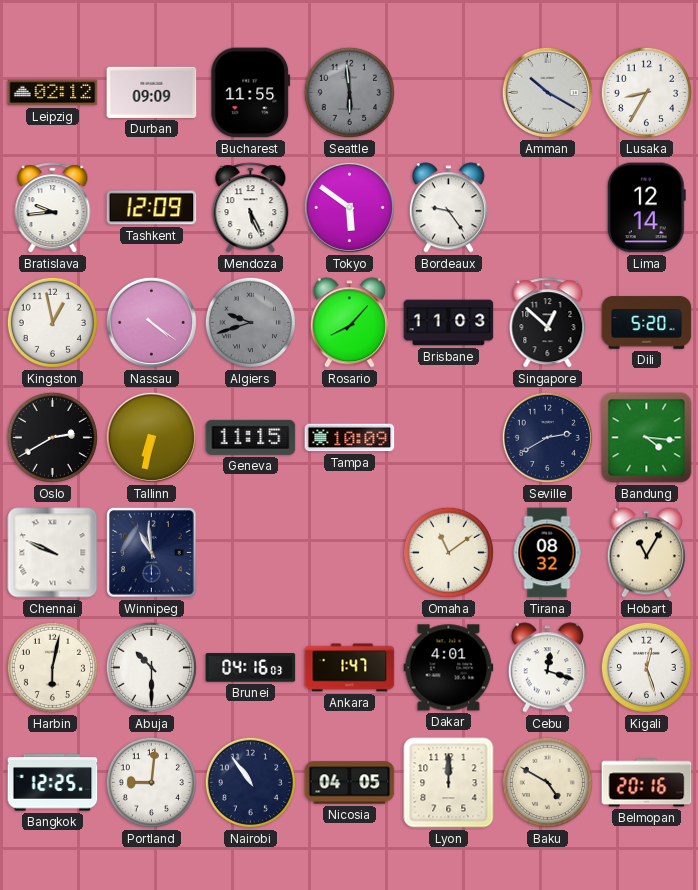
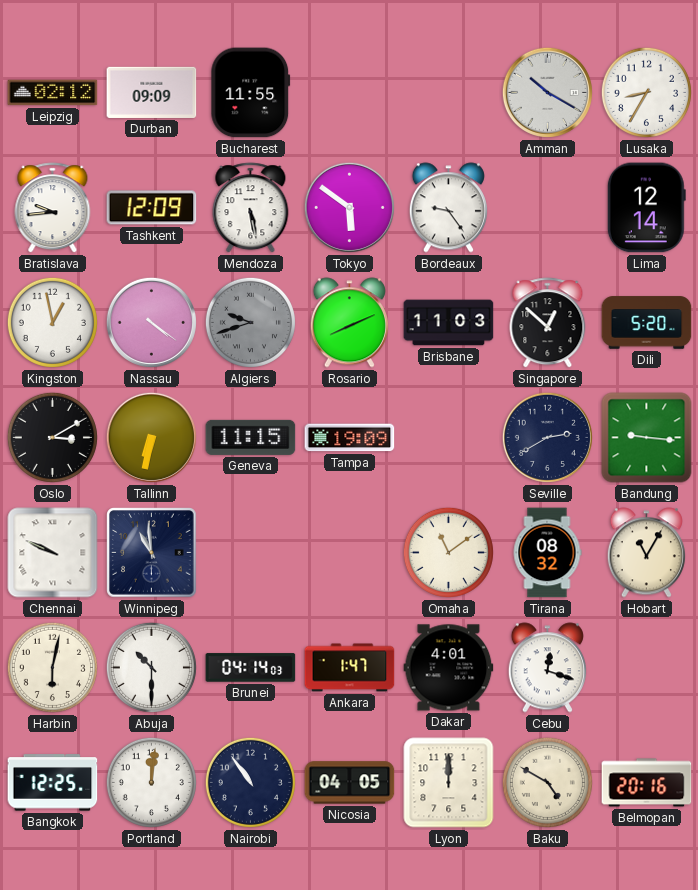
Seattle: 5:59 -> none (349, 92)
Mendoza: 5:26 -> 5:28 (251, 208)
Rosario: 8:07 -> 8:11 (349, 323)
Oslo: 2:40 -> 3:10 (52, 437)
Tampa: 10:09 -> 19:09 (350, 438)
Bandung: 4:16 -> 9:16 (647, 438)
Brunei: 04:16 -> 04:14 (251, 668)
Kigali: 12:27 -> none (646, 667)
Portland: 9:01 -> 12:01 (151, 782)
